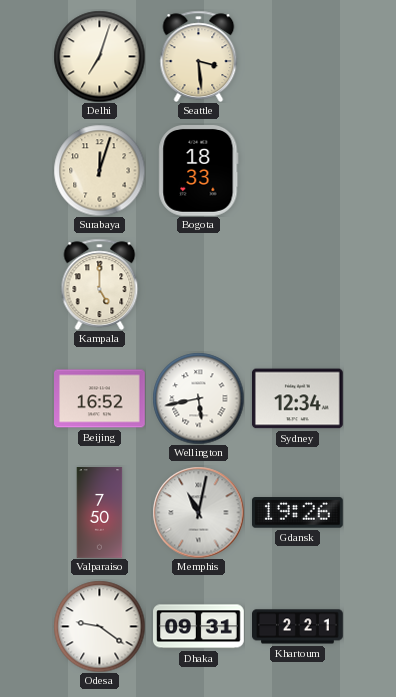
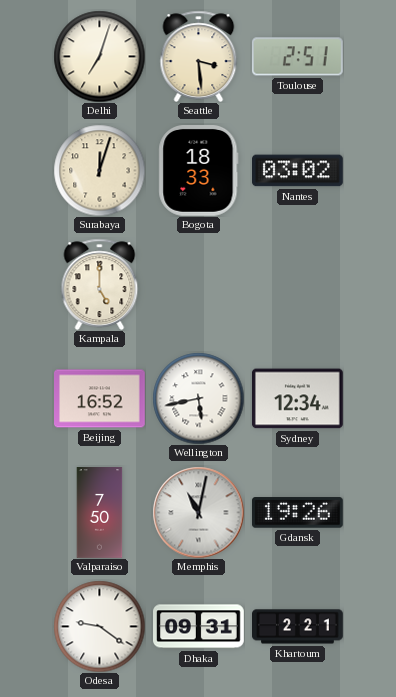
Toulouse: none -> 2:51 (297, 57)
Nantes: none -> 03:02 (298, 171)
